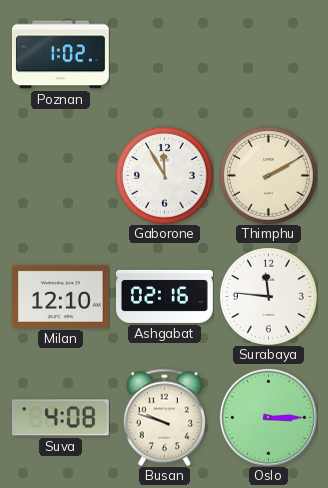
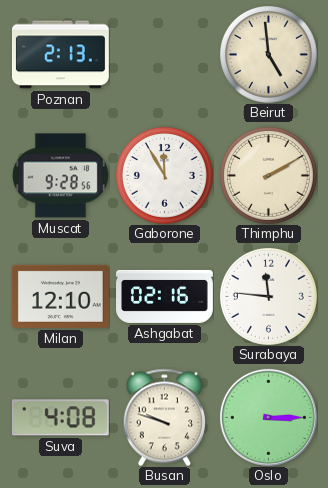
Poznan: 1:02 -> 2:13 (60, 55)
Beirut: none -> 4:59 (268, 54)
Muscat: none -> 9:28 (60, 176)
